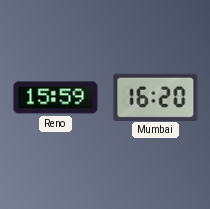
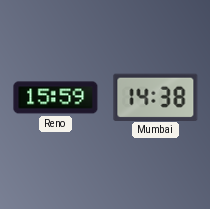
Mumbai: 16:20 -> 14:38 (156, 97)
